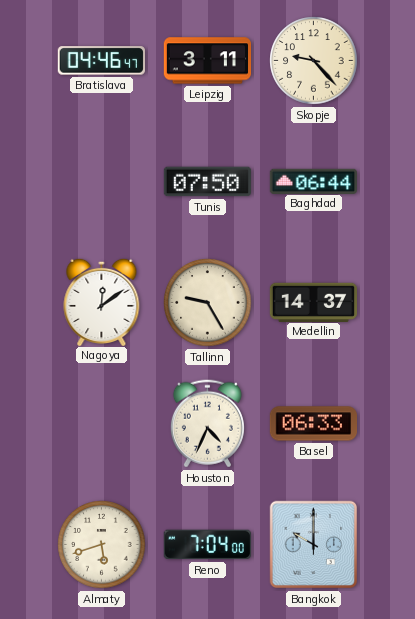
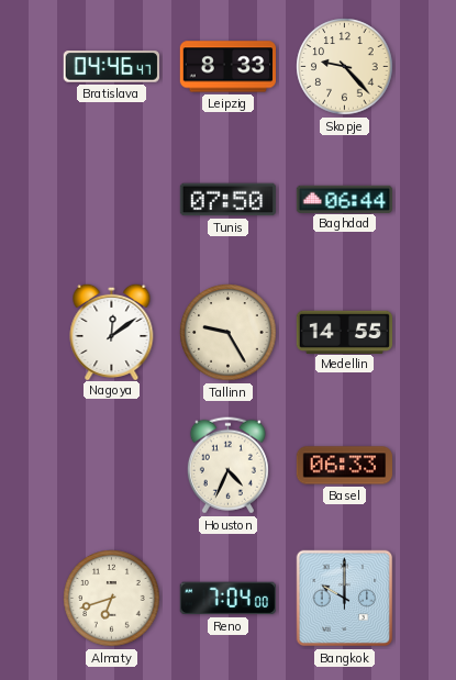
Leipzig: 3:11 -> 8:33 (229, 67)
Medellin: 14:37 -> 14:55 (344, 332)
Almaty: 5:42 -> 6:42 (112, 599)
